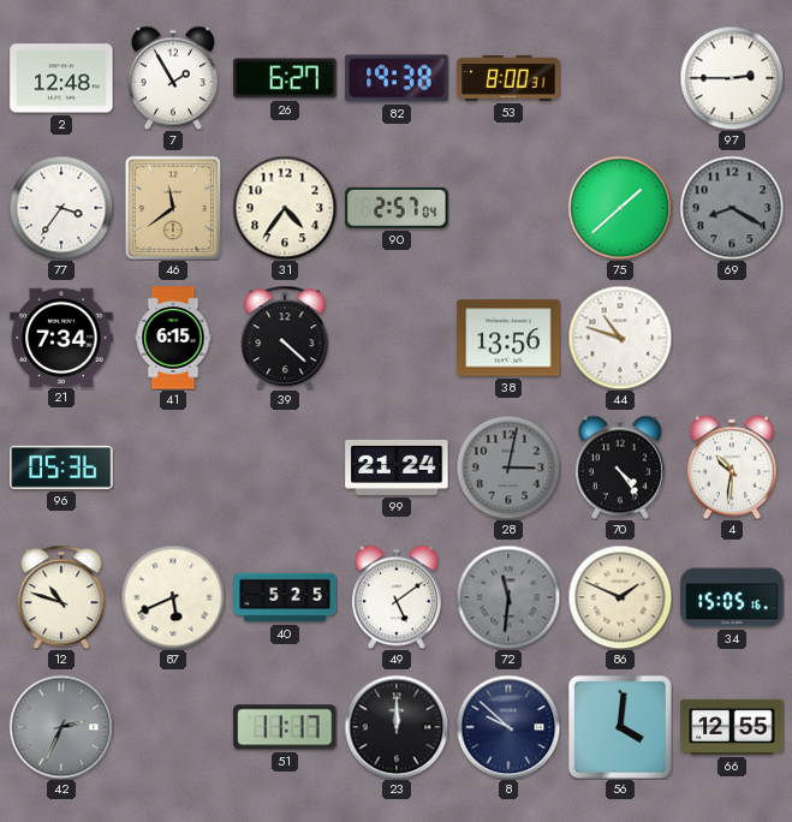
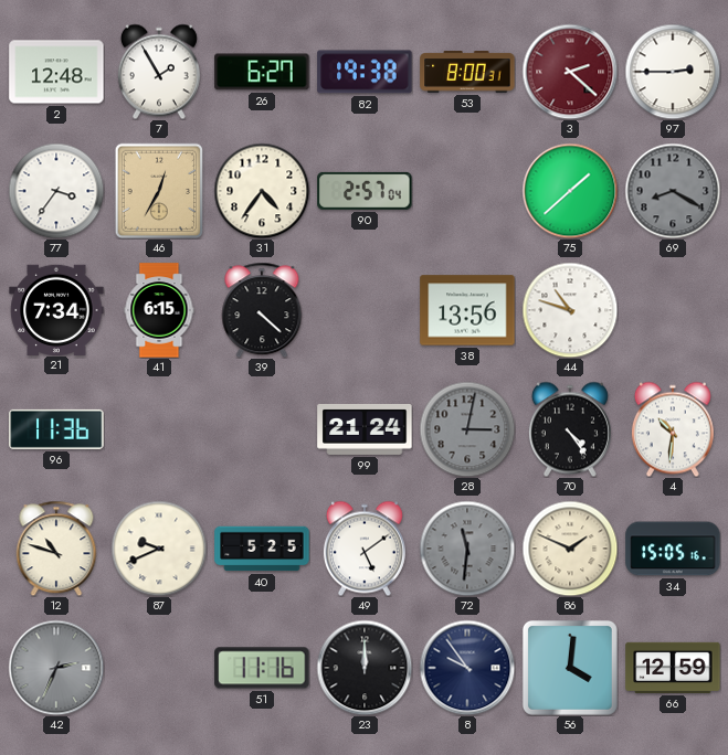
3: none -> 2:22 (570, 72)
46: 11:39 -> 12:35 (159, 191)
96: 05:36 -> 11:36 (56, 429)
87: 5:41 -> 9:41 (159, 549)
51: 11:17 -> 11:16 (262, 668)
8: 9:52 -> 9:54 (467, 668)
66: 12:55 -> 12:59 (673, 668)
